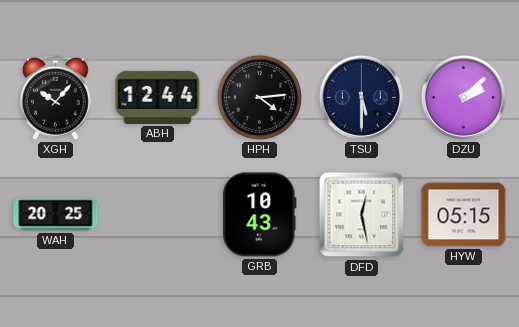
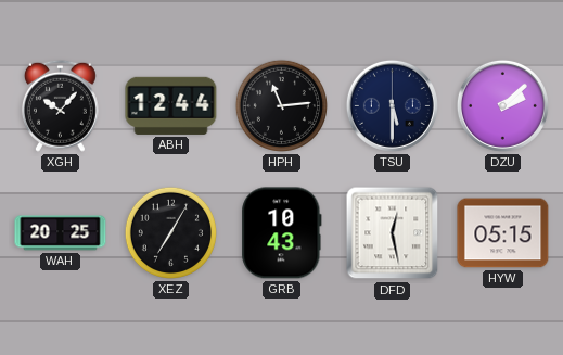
HPH: 4:14 -> 11:14 (281, 105)
XEZ: none -> 7:05 (170, 232)
